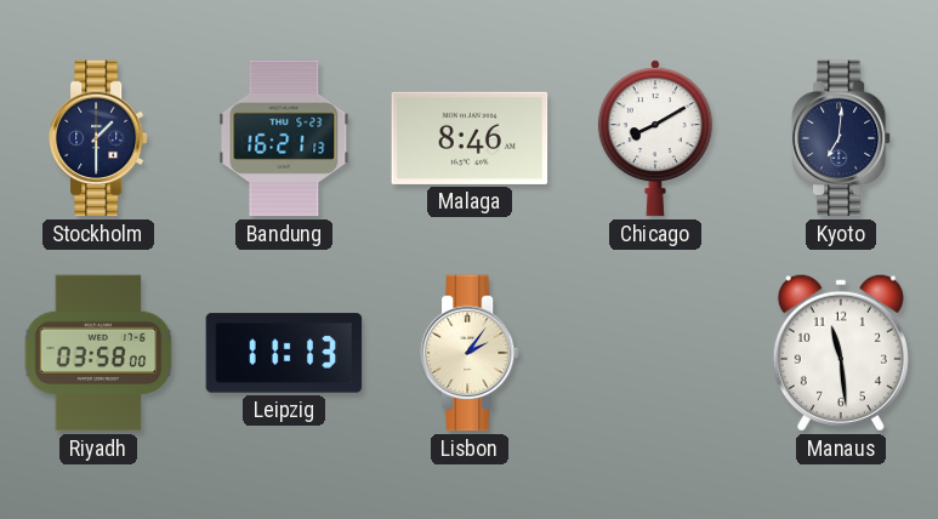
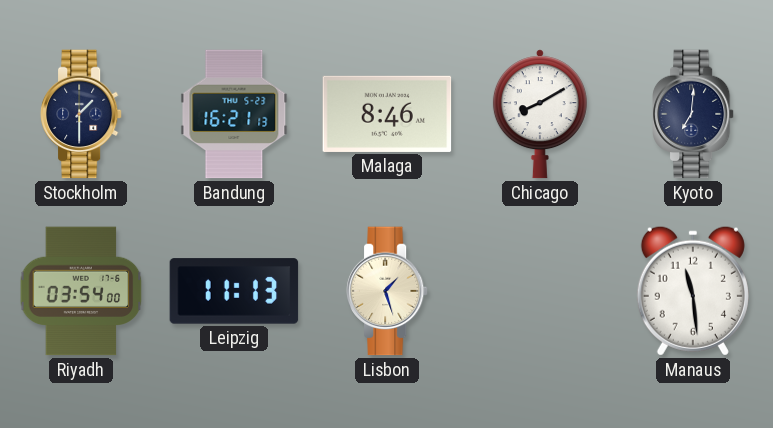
Riyadh: 03:58 -> 03:54 (81, 291)
Lisbon: 2:06 -> 1:27 (387, 291)
